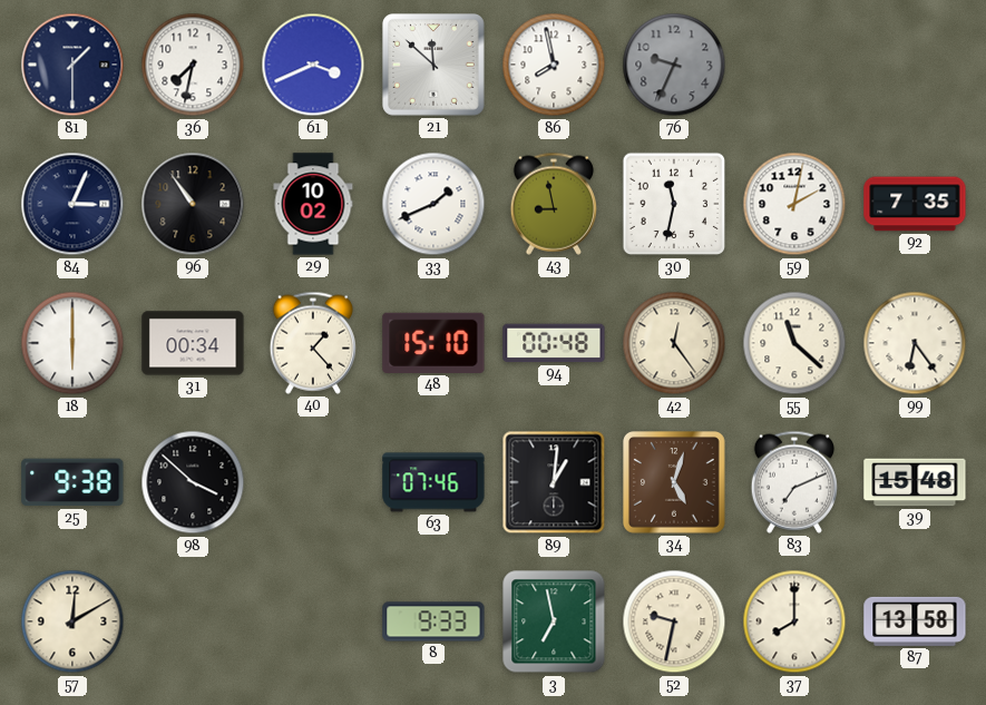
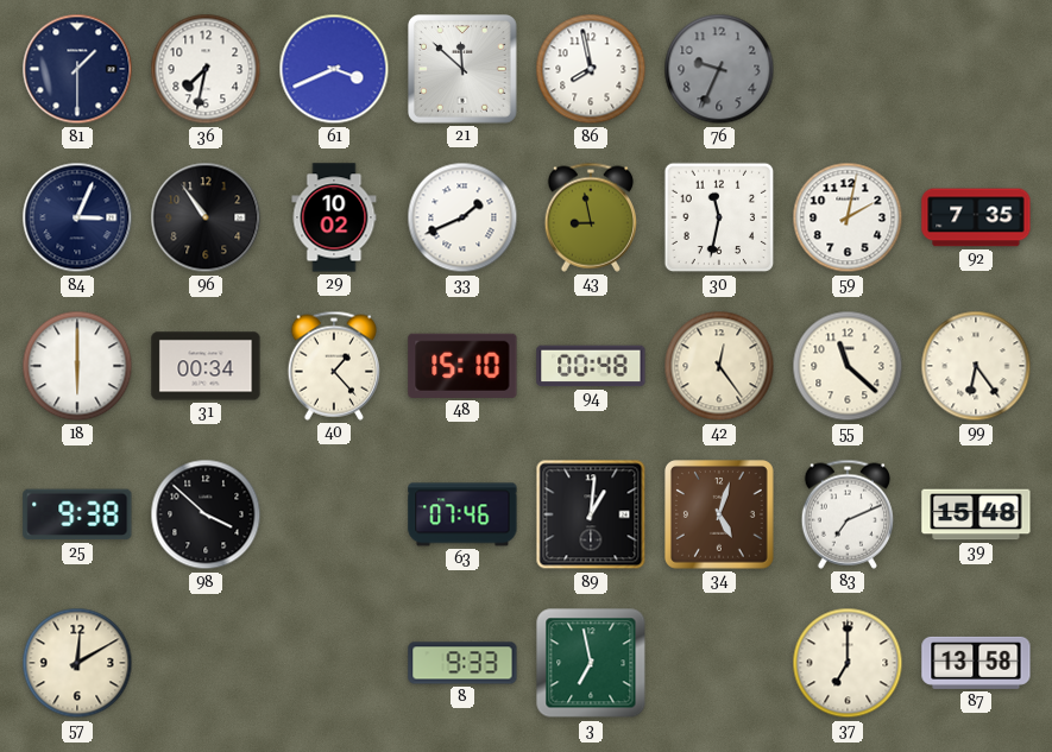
52: 9:32 -> none (674, 621)
37: 8:00 -> 7:00 (848, 663)
